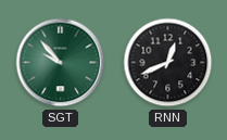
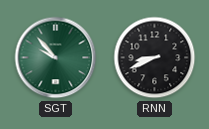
RNN: 12:41 -> 8:41 (155, 58)
